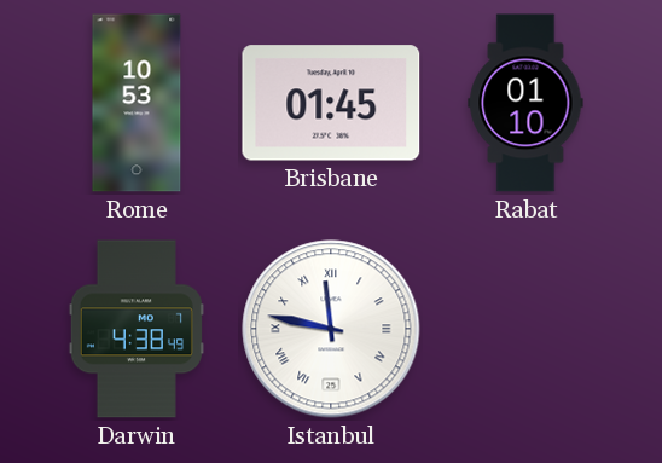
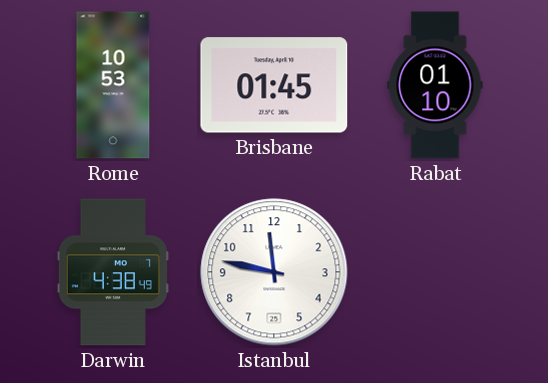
Istanbul numerals: Roman -> Arabic (274, 272)
